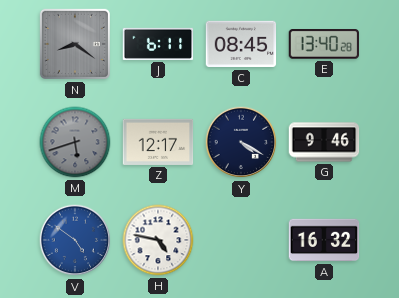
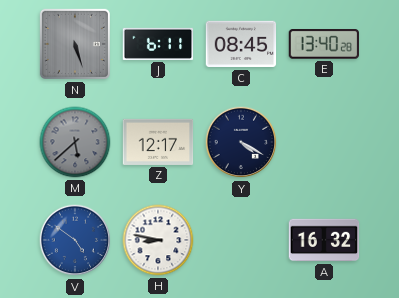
N: 8:21 -> 5:27 (75, 44)
M: 5:42 -> 5:38 (75, 142)
G: 9:46 -> none (324, 142)
H: 4:47 -> 8:47 (158, 240)
